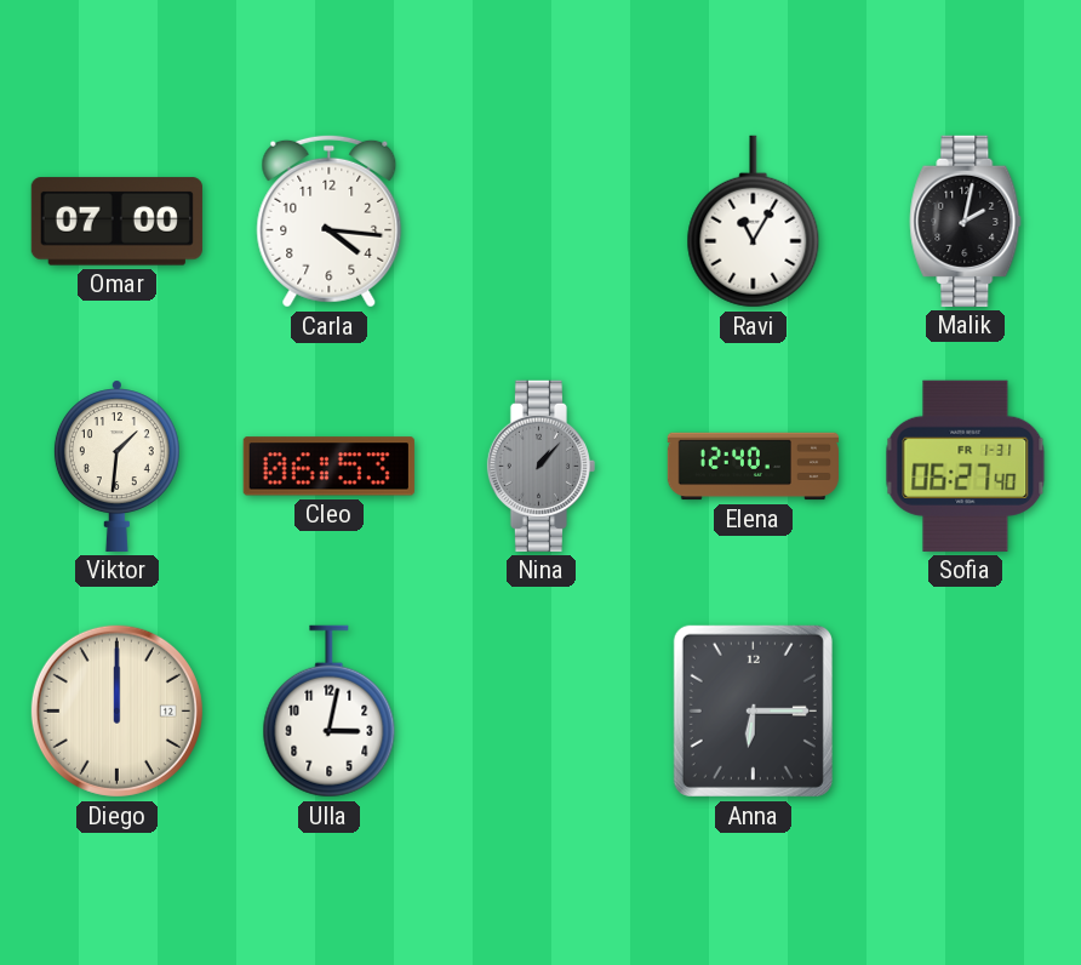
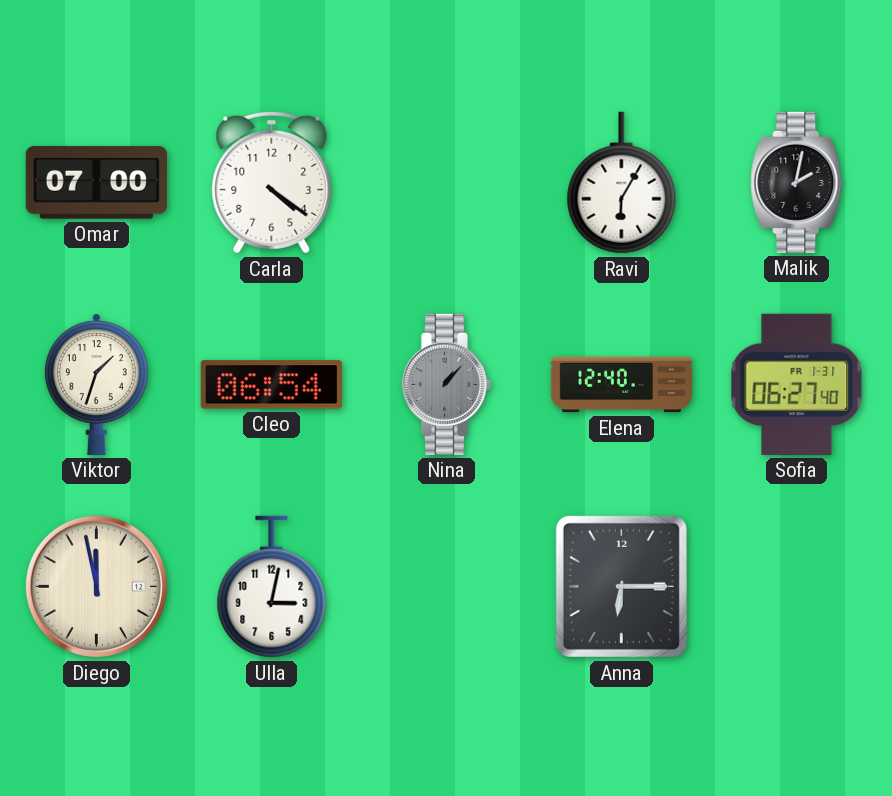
Carla: 4:16 -> 4:21 (272, 182)
Ravi: 11:05 -> 6:05 (622, 183)
Viktor: 1:31 -> 1:33 (96, 384)
Cleo: 06:53 -> 06:54 (271, 385)
Diego: 12:00 -> 11:58 (96, 586)
